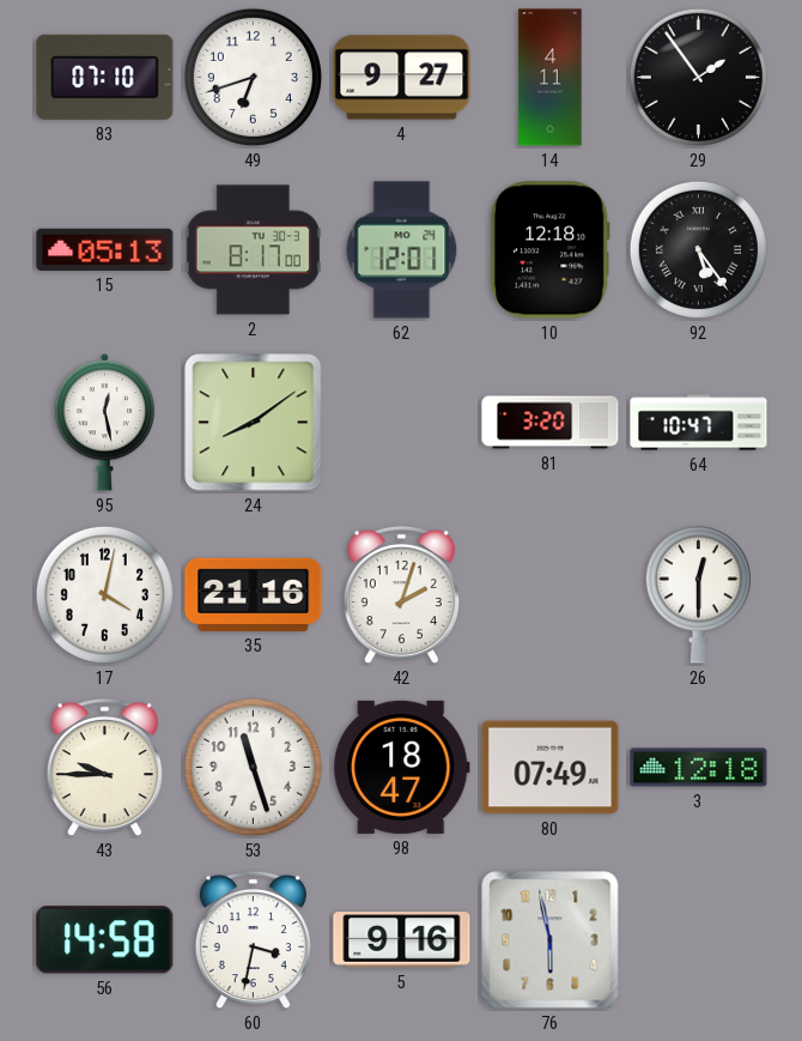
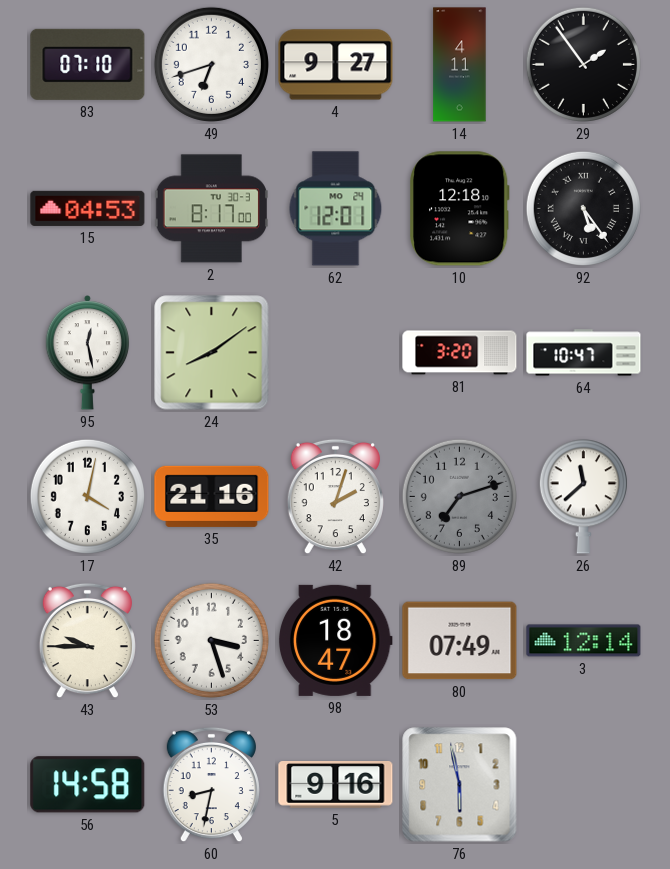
15: 05:13 -> 04:53 (88, 208)
89: none -> 7:12 (459, 496)
26: 12:30 -> 11:38 (583, 497)
53: 11:27 -> 3:27 (211, 640)
3: 12:18 -> 12:14 (584, 641)
60: 3:32 -> 8:32 (211, 785)
